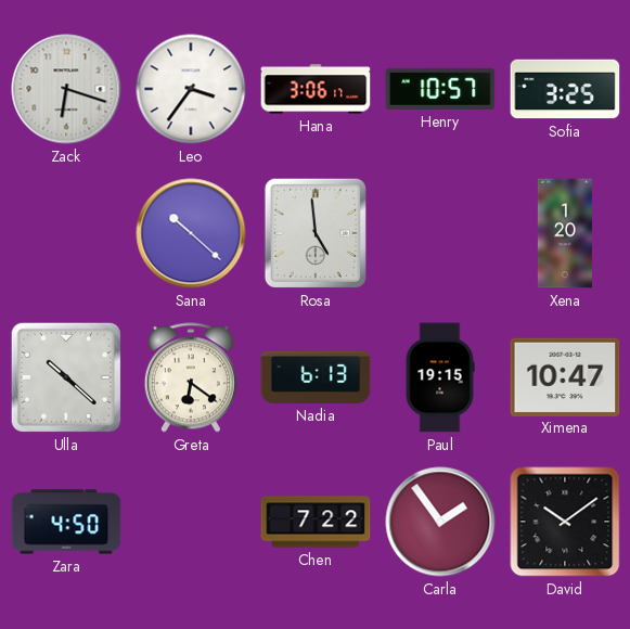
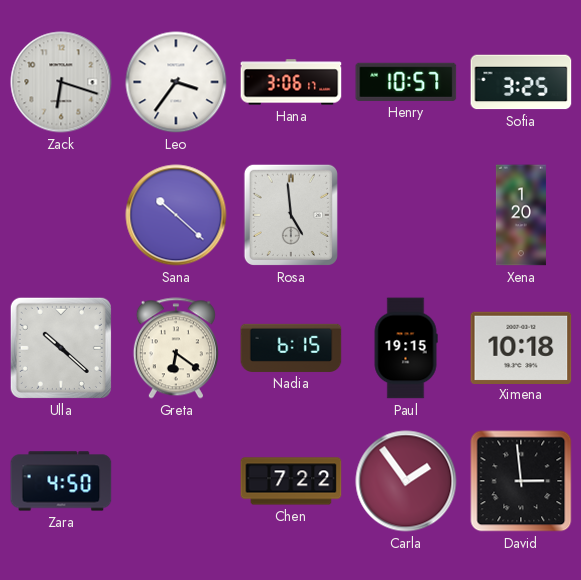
Nadia: 6:13 -> 6:15 (291, 348)
Ximena: 10:47 -> 10:18 (521, 347)
David: 10:09 -> 2:59 (521, 481)
